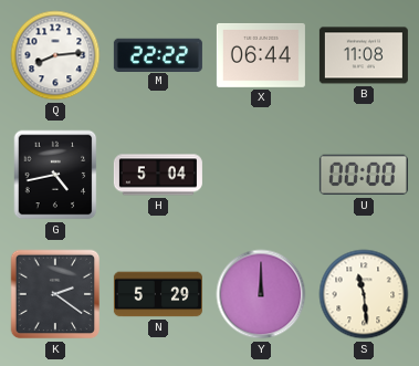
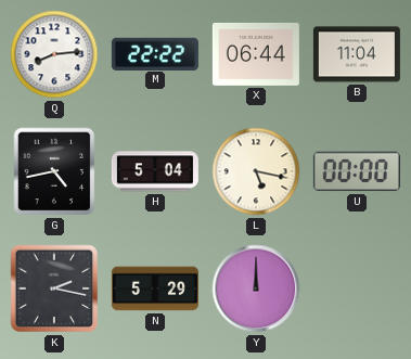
B: 11:08 -> 11:04 (357, 54)
L: none -> 5:17 (256, 171)
K: 2:21 -> 2:17 (54, 289)
S: 11:29 -> none (364, 294)
